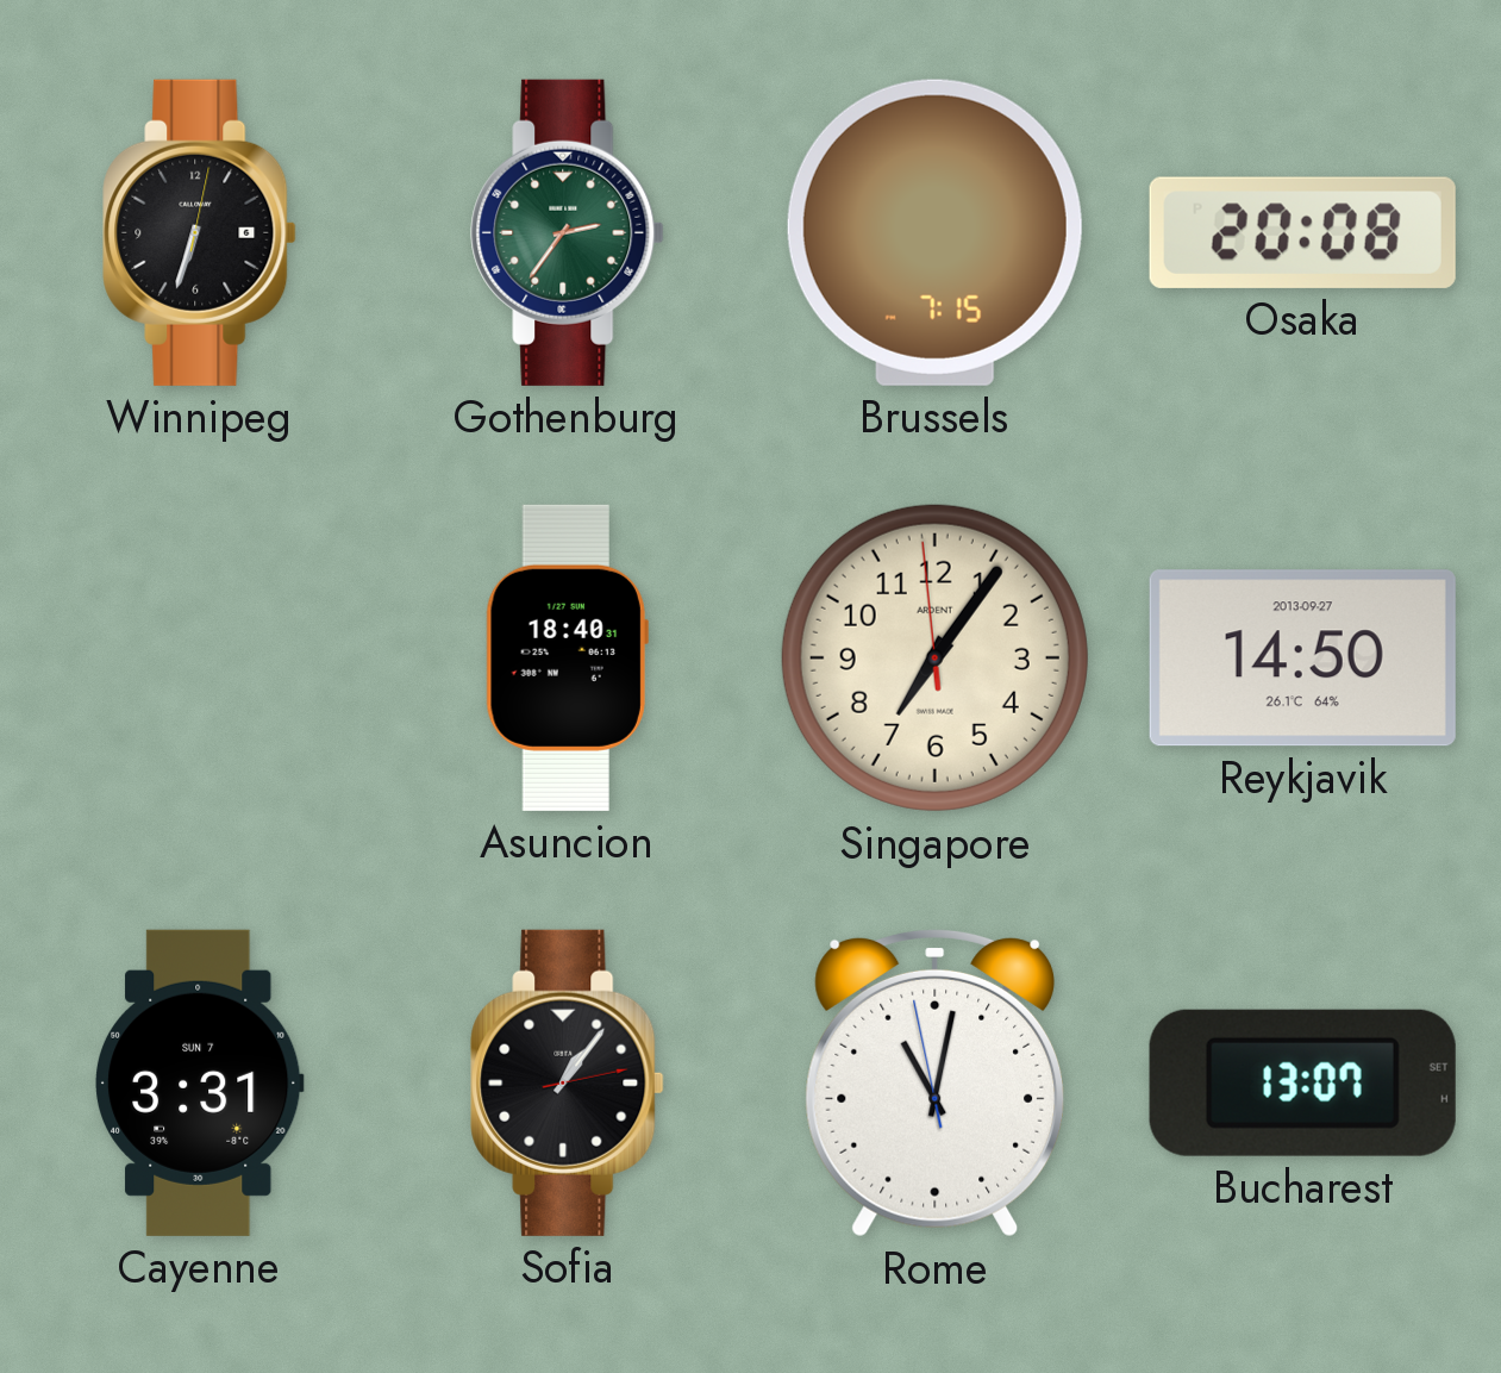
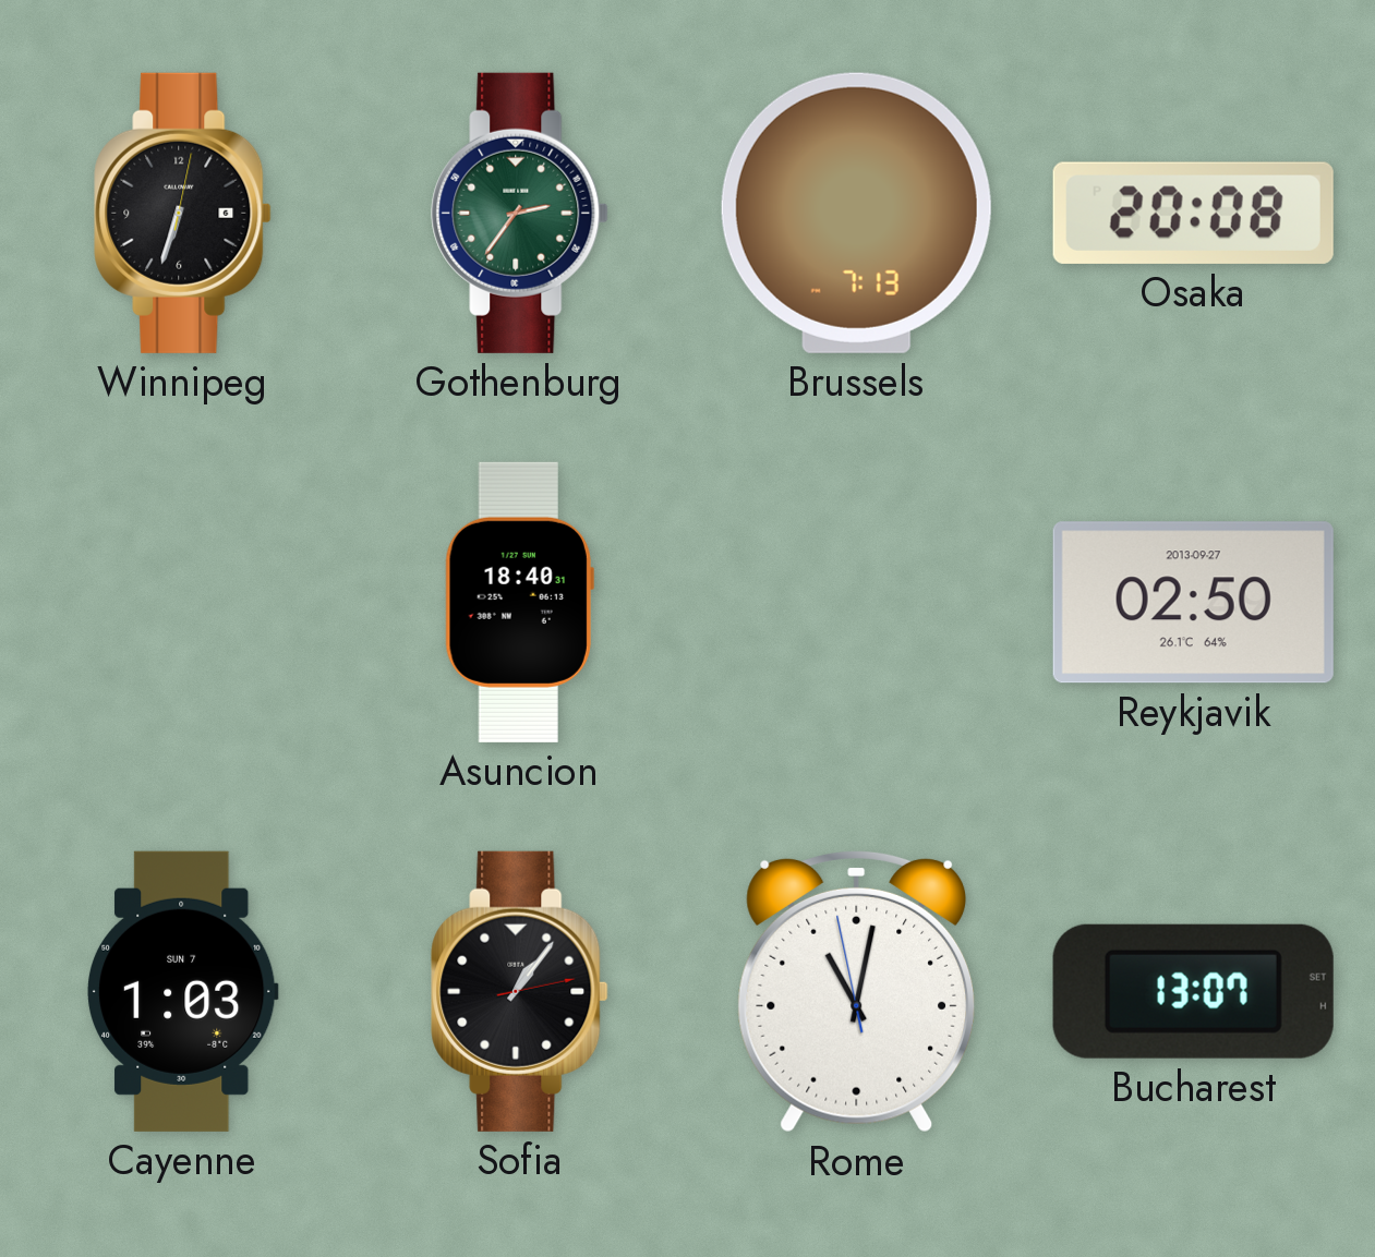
Brussels: 7:15 -> 7:13 (856, 213)
Singapore: 7:05 -> none (934, 657)
Reykjavik: 14:50 -> 02:50 (1193, 603)
Cayenne: 3:31 -> 1:03 (182, 991)
